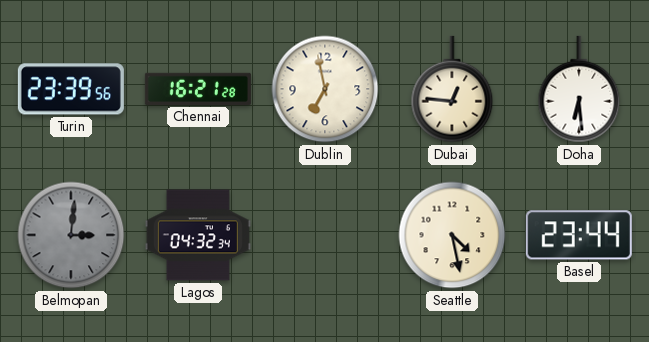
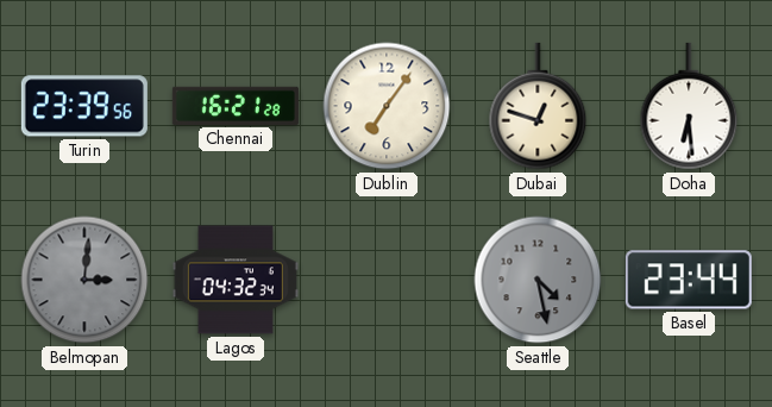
Dublin: 6:58 -> 7:06 (387, 106)
Dubai: 12:46 -> 12:48 (538, 106)
Seattle dial: cream -> grey (538, 280)
